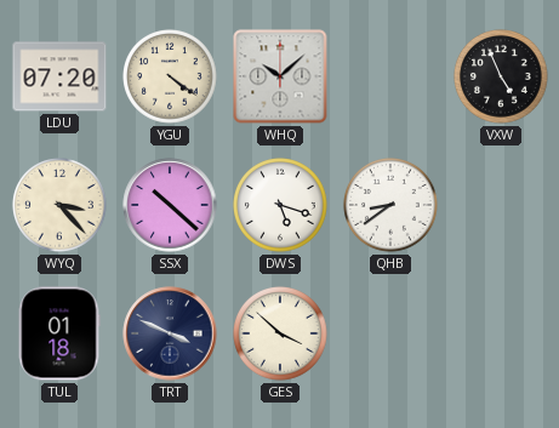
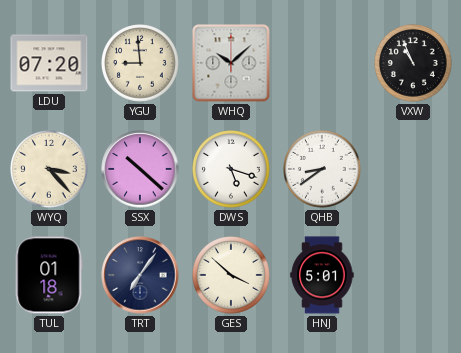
YGU: 4:21 -> 8:59 (141, 64)
VXW: 4:56 -> 10:56 (414, 64)
TRT: 3:49 -> 7:06 (140, 275)
HNJ: none -> 5:01 (322, 275)
